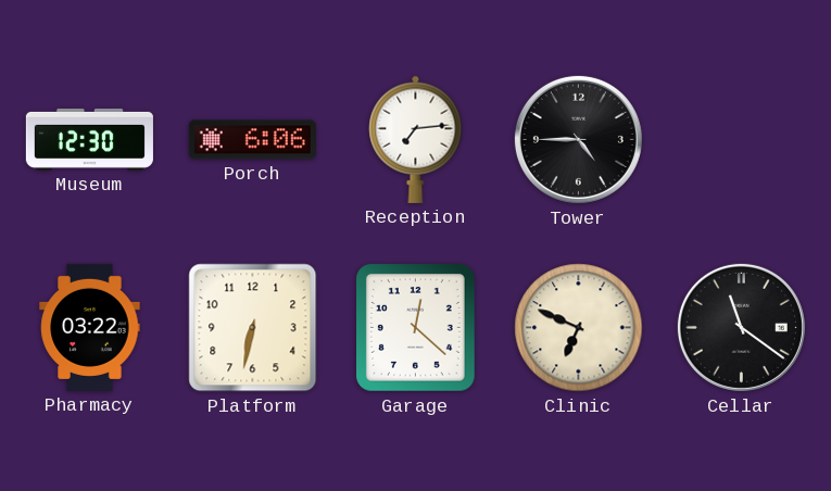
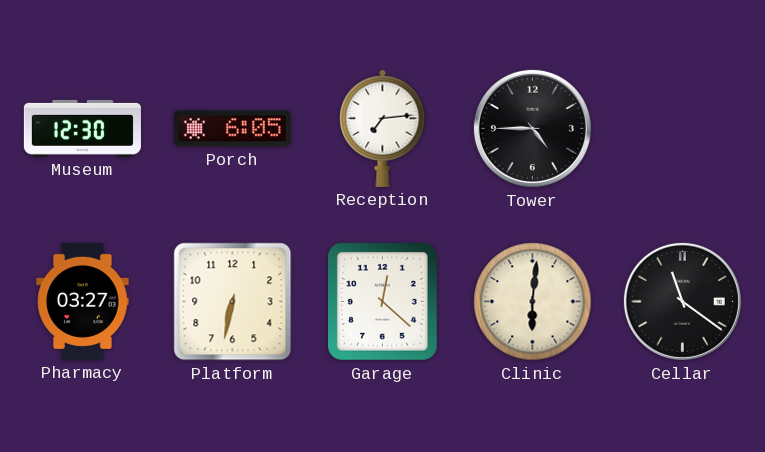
Porch: 6:06 -> 6:05 (232, 129)
Pharmacy: 03:22 -> 03:27 (83, 301)
Clinic: 6:49 -> 6:01 (533, 302)
